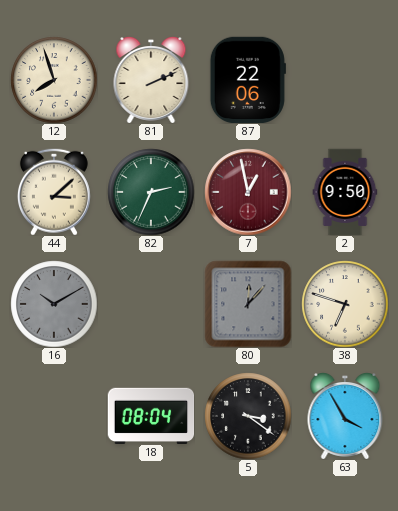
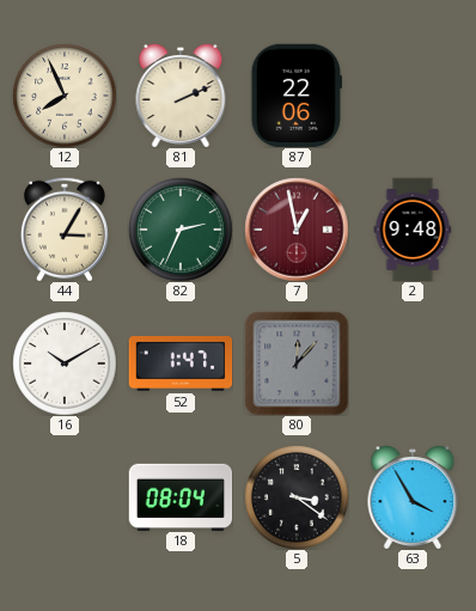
12: 7:57 -> 7:56 (65, 96)
44: 3:08 -> 3:05 (65, 230)
2: 9:50 -> 9:48 (413, 230)
16 dial: grey -> white (65, 363)
52: none -> 1:47 (181, 365)
38: 6:48 -> none (345, 304)
